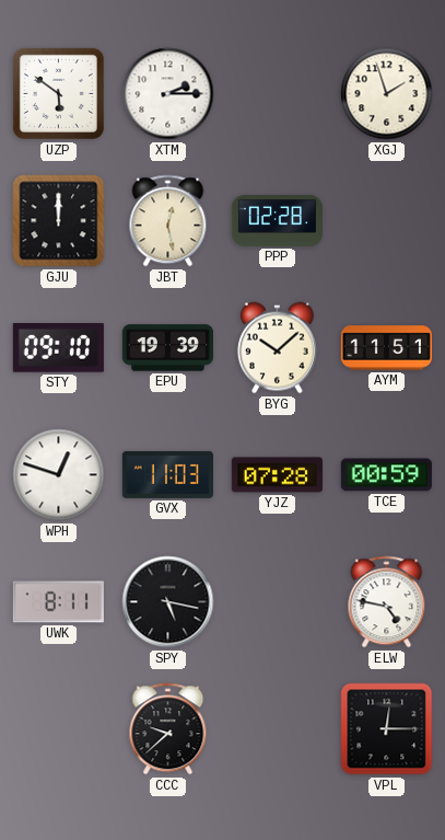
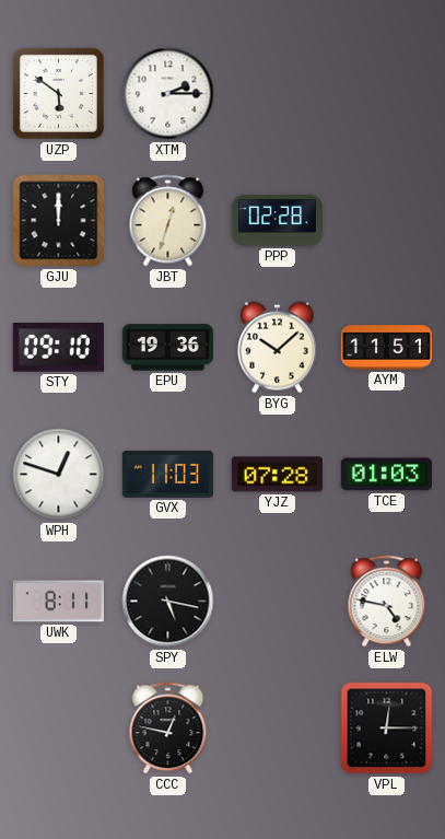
XGJ: 1:57 -> none (387, 94)
JBT: 12:28 -> 12:33 (168, 221)
EPU: 19:39 -> 19:36 (167, 348)
TCE: 00:59 -> 01:03 (386, 475)
CCC: 9:38 -> 12:47 (168, 729)
